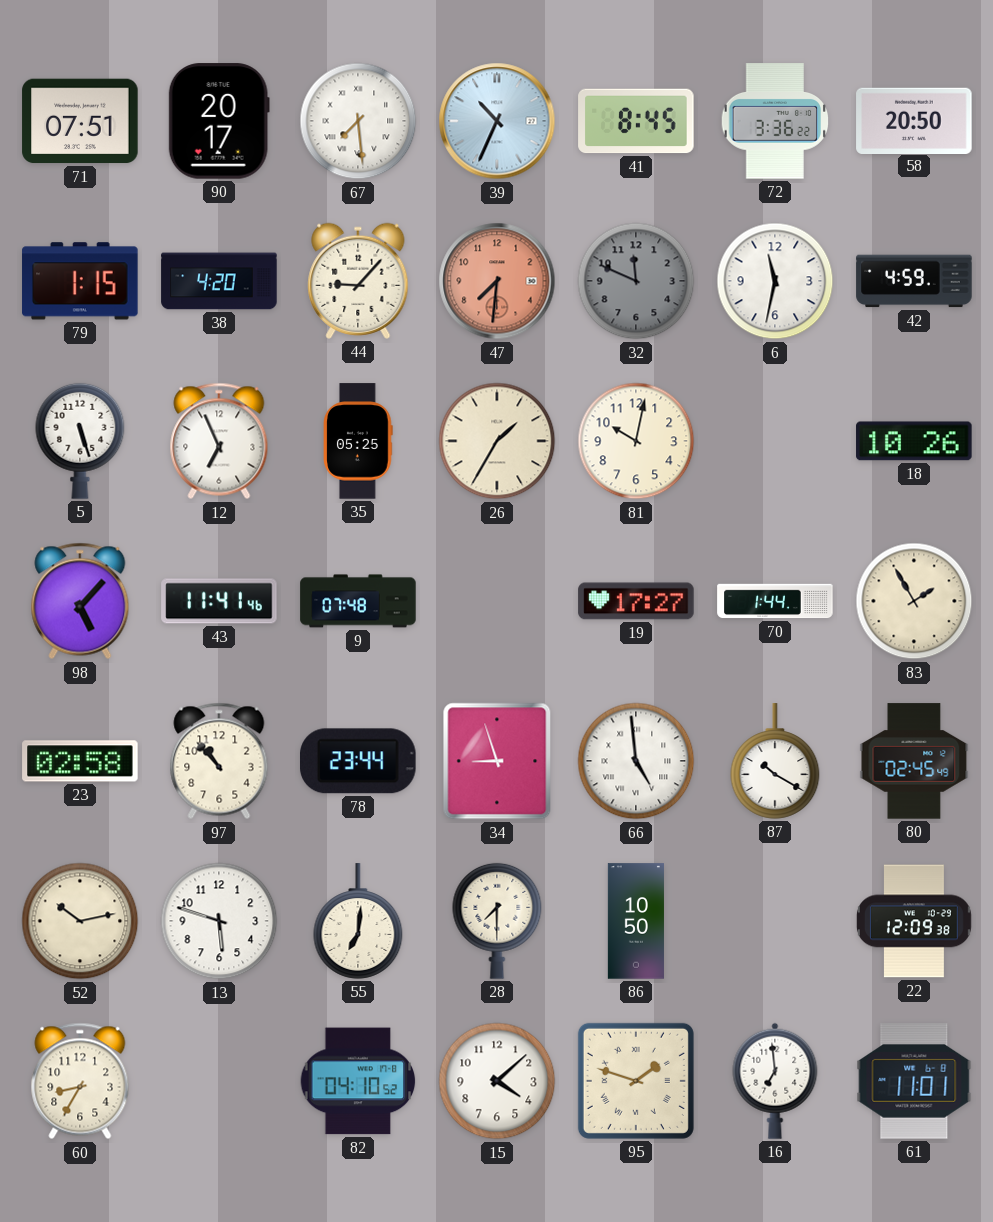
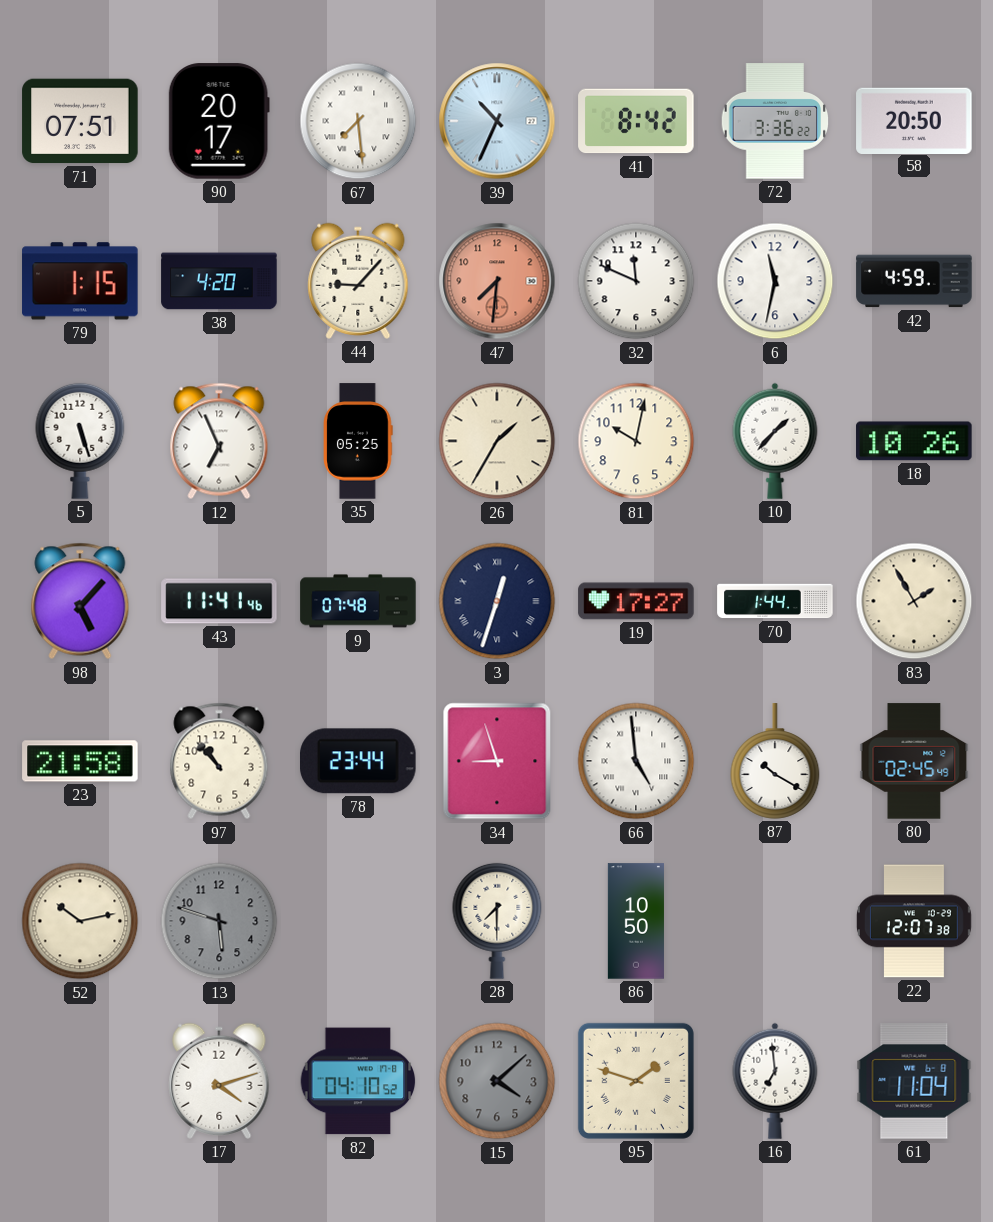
41: 8:45 -> 8:42 (636, 121)
32 dial: grey -> white (636, 281)
10: none -> 1:37 (775, 441)
3: none -> 12:33 (497, 601)
23: 02:58 -> 21:58 (80, 761)
13 dial: white -> grey (219, 921)
55: 7:01 -> none (358, 921)
22: 12:09 -> 12:07 (914, 921)
60: 8:35 -> none (80, 1081)
17: none -> 4:12 (219, 1081)
15 dial: white -> grey (497, 1081)
61: 11:01 -> 11:04 (914, 1081)
